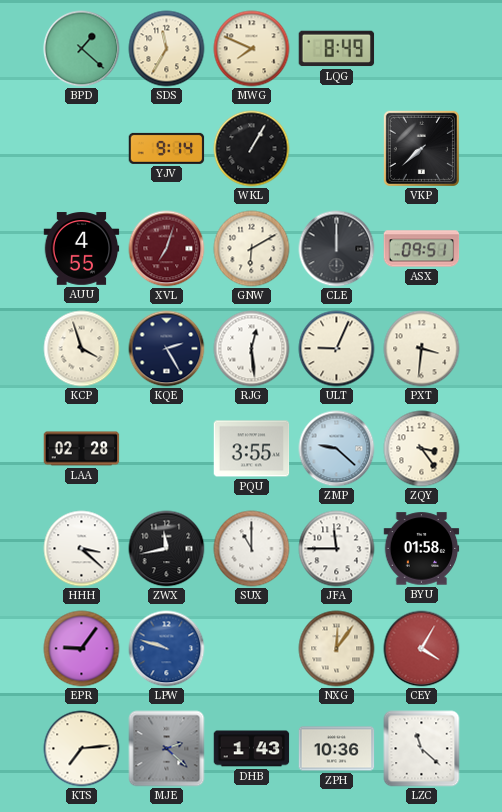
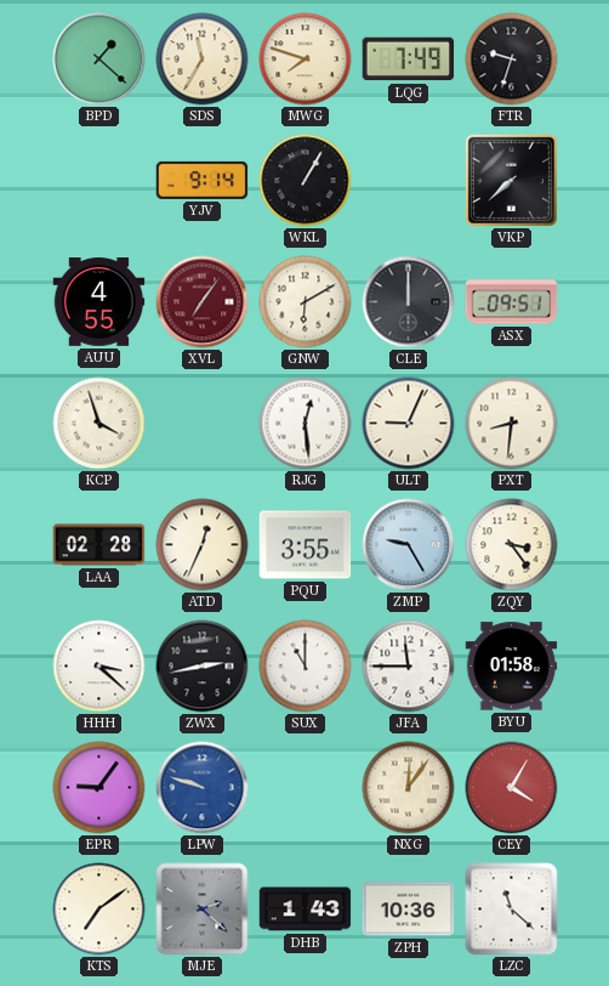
MWG: 7:49 -> 7:48 (306, 59)
LQG: 8:49 -> 7:49 (409, 59)
FTR: none -> 9:33 (512, 59)
XVL: 7:03 -> 7:06 (203, 302)
KQE: 2:25 -> none (167, 349)
PXT: 3:31 -> 8:31 (512, 424)
ATD: none -> 12:34 (203, 545)
ZMP: 9:22 -> 9:25 (409, 545)
ZWX: 11:43 -> 2:43 (203, 667)
KTS: 7:14 -> 7:09 (99, 909)
